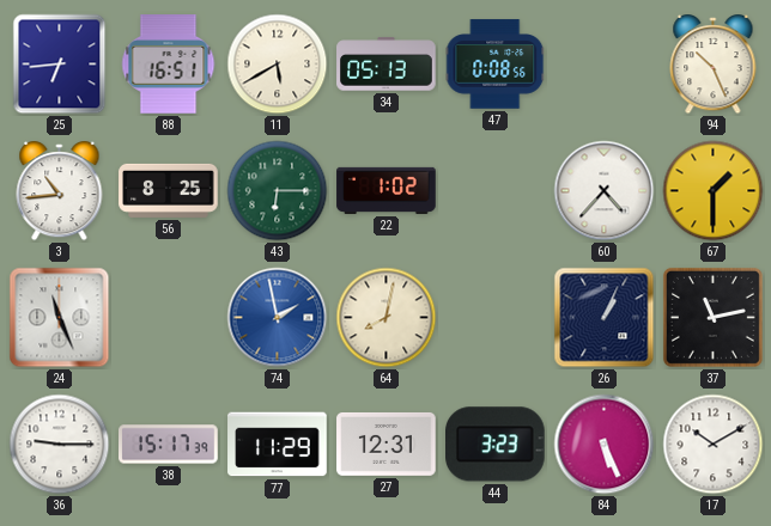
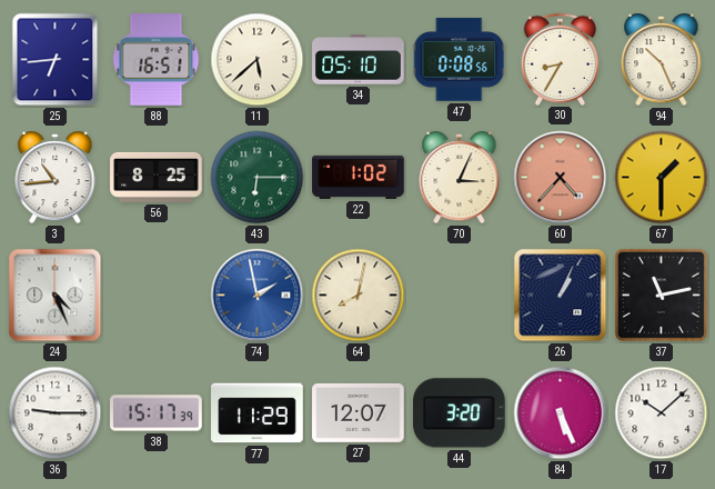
11: 5:40 -> 5:38 (258, 60)
34: 05:13 -> 05:10 (359, 60)
30: none -> 8:35 (561, 59)
70: none -> 3:04 (460, 179)
60 dial: white -> salmon (561, 178)
24: 11:26 -> 4:26 (56, 296)
27: 12:31 -> 12:07 (359, 412)
44: 3:23 -> 3:20 (460, 413)
17: 10:10 -> 10:08 (662, 413)
